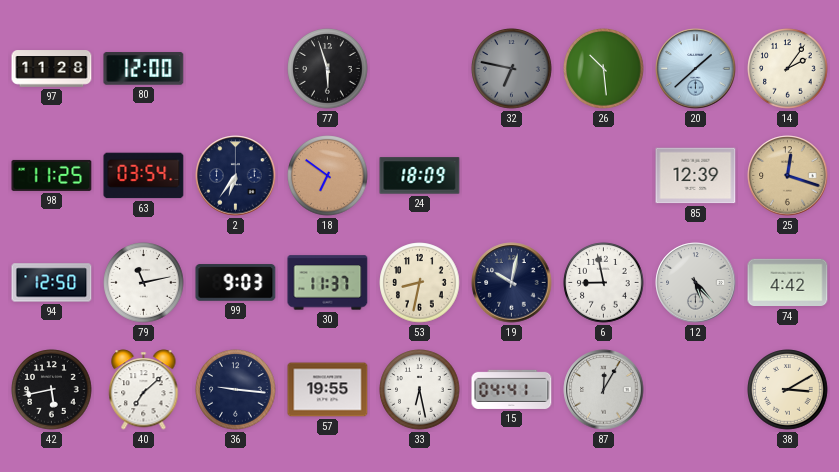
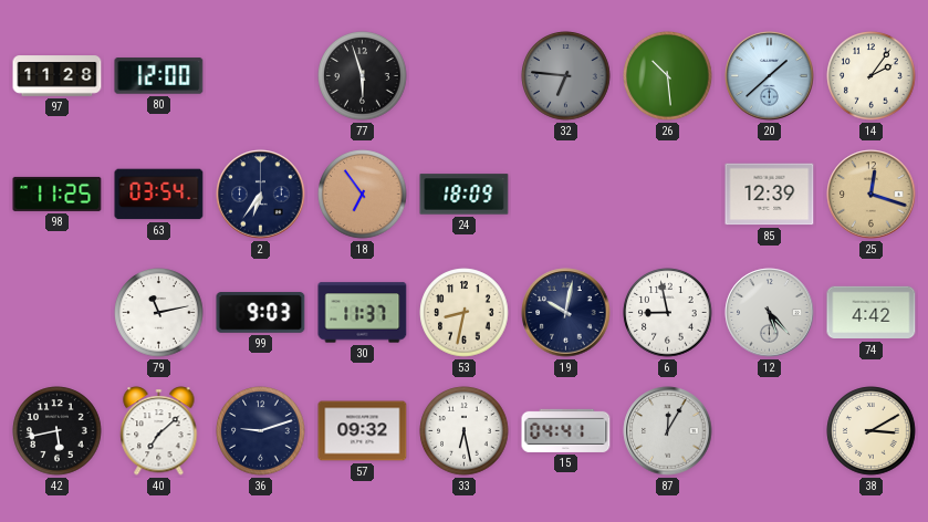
32: 6:47 -> 6:46 (566, 76)
18: 6:51 -> 6:54 (363, 195)
94: 12:50 -> none (52, 283)
36: 9:16 -> 9:12 (261, 431)
57: 19:55 -> 09:32 (363, 431)
